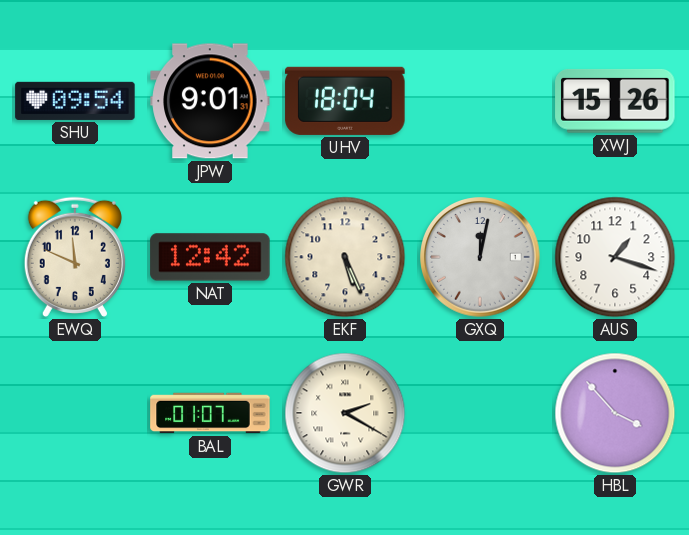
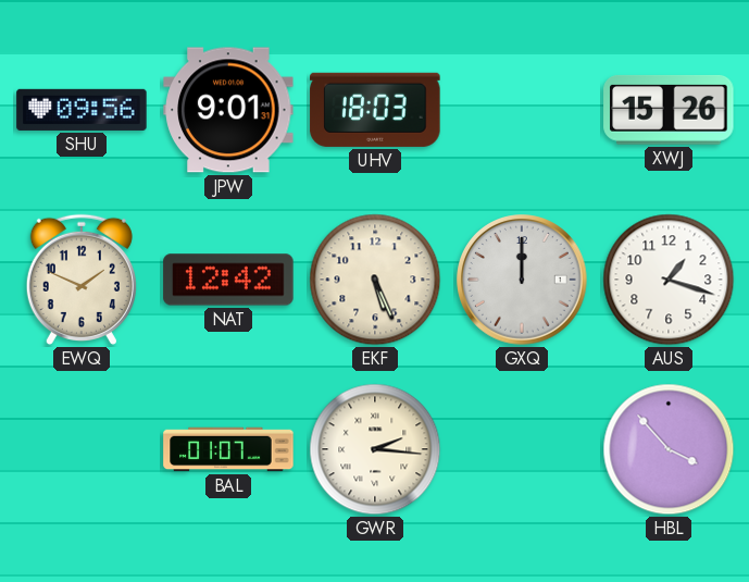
SHU: 09:54 -> 09:56 (82, 110)
UHV: 18:04 -> 18:03 (375, 110)
EWQ: 11:49 -> 1:49 (82, 280)
GXQ: 12:02 -> 12:00 (522, 280)
GWR: 2:20 -> 2:16 (375, 449)
